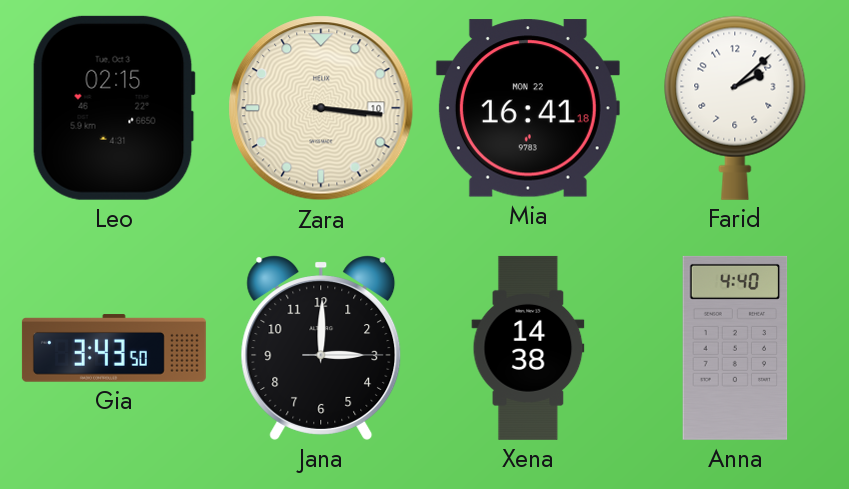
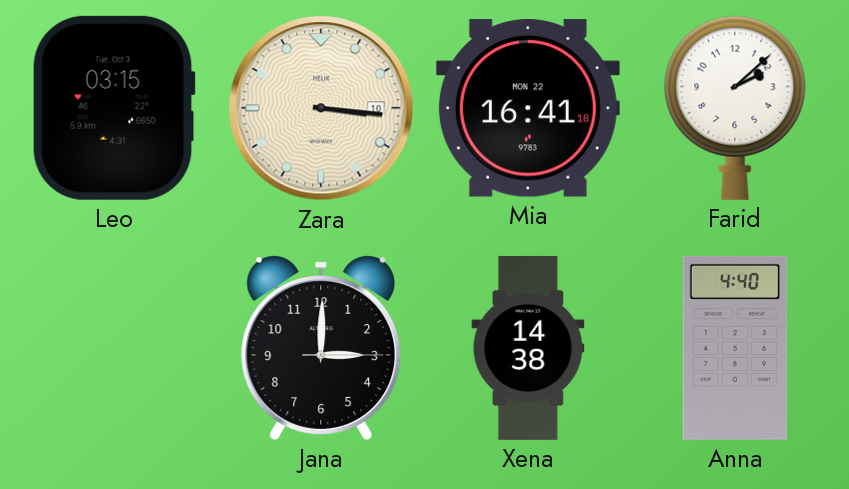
Leo: 02:15 -> 03:15 (114, 108)
Gia: 3:43 -> none (114, 348)
